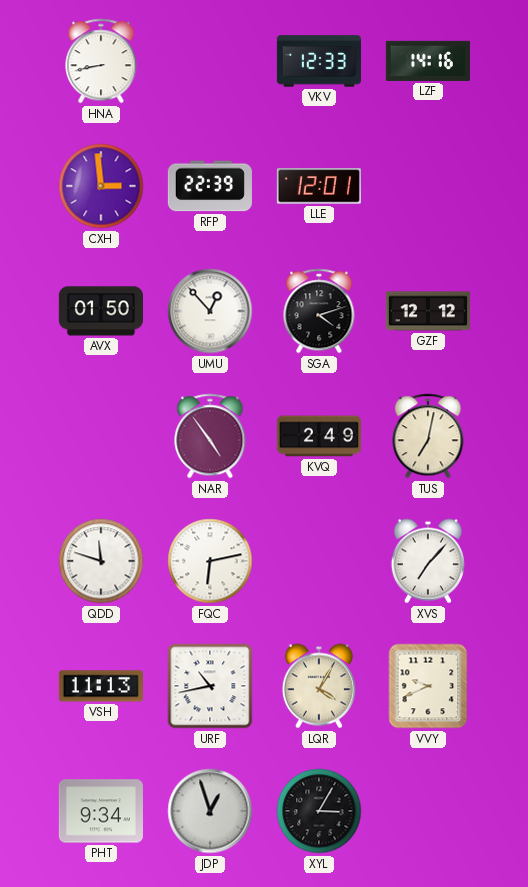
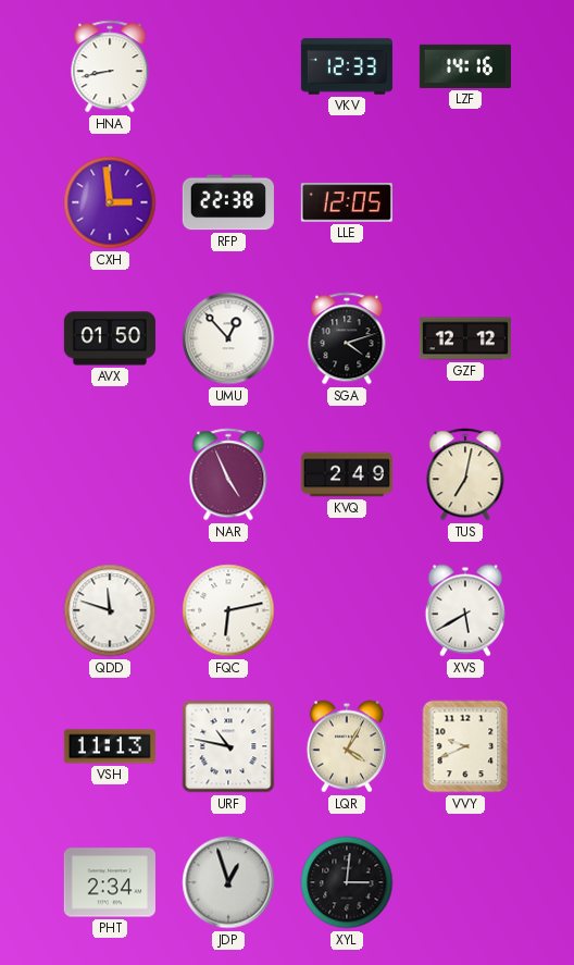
RFP: 22:39 -> 22:38 (228, 202)
LLE: 12:01 -> 12:05 (347, 202)
NAR: 4:54 -> 4:56 (228, 474)
XVS: 7:07 -> 5:40 (465, 610)
URF: 10:43 -> 10:47 (228, 746)
PHT: 9:34 -> 2:34 (110, 882)
XYL: 3:05 -> 3:01 (347, 882)
